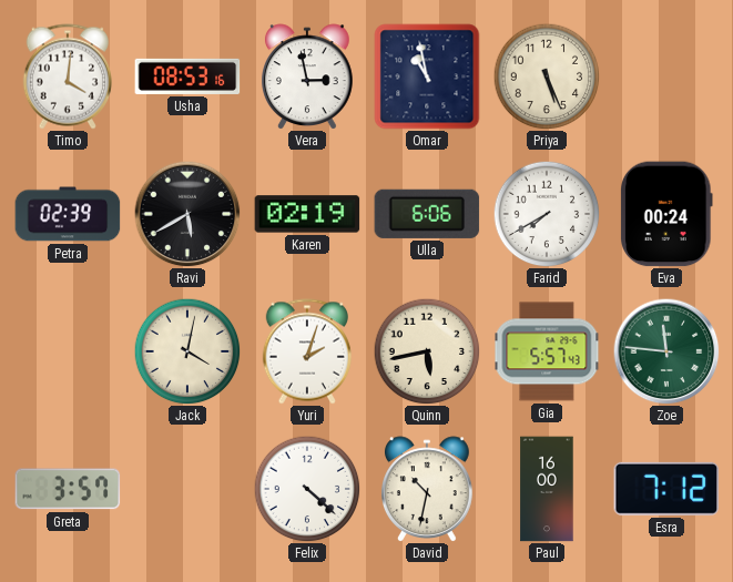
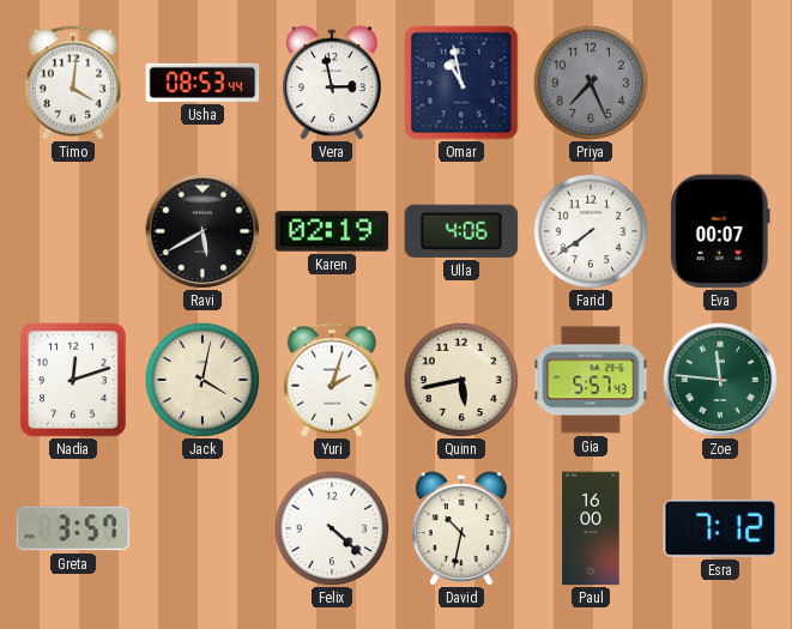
Usha: 08:53:16 -> 08:53:44 (202, 83)
Priya: 5:26 -> 7:26 (591, 83)
Priya dial: cream -> grey (591, 83)
Petra: 02:39 -> none (68, 214)
Ulla: 6:06 -> 4:06 (461, 231)
Farid: 7:40 -> 7:39 (591, 231)
Eva: 00:24 -> 00:07 (721, 231)
Nadia: none -> 12:12 (74, 380)
